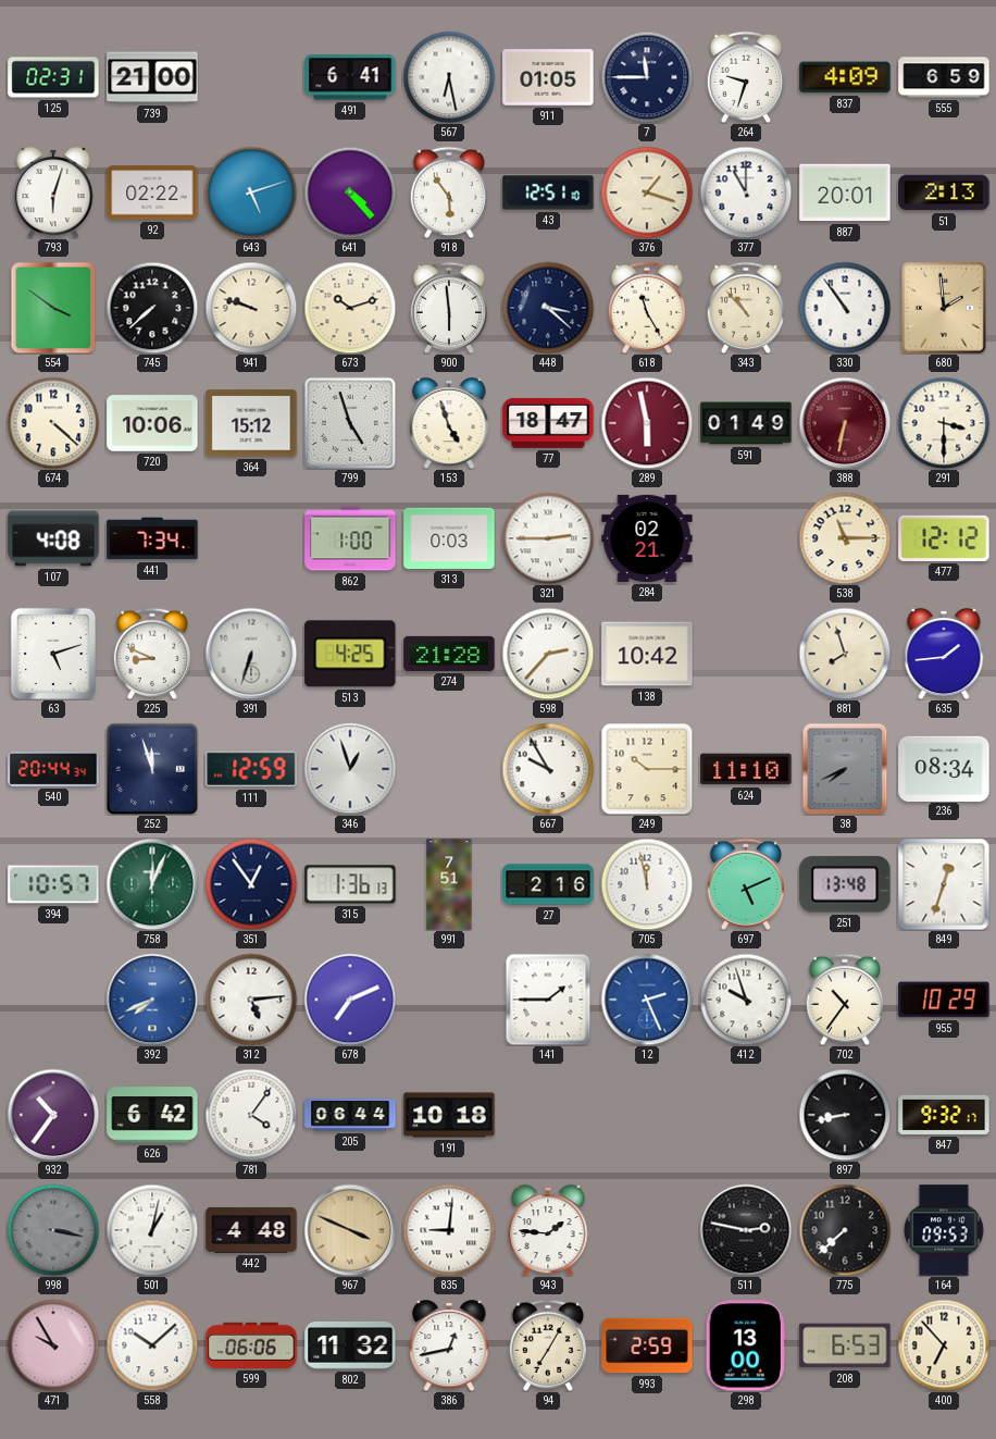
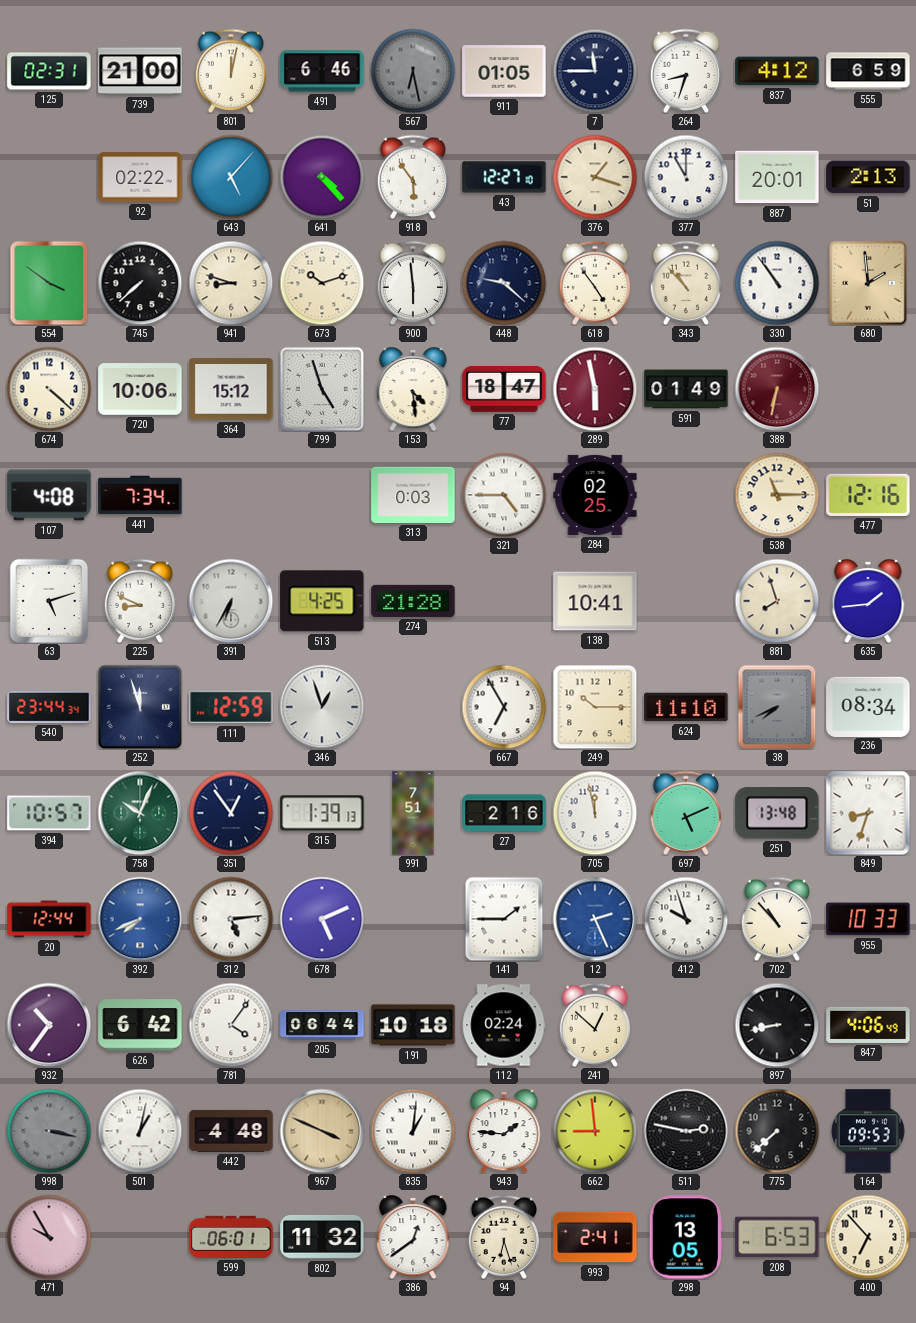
801: none -> 12:02 (230, 71)
491: 6:41 -> 6:46 (322, 71)
567 dial: white -> grey (413, 71)
264: 9:33 -> 8:33 (685, 71)
837: 4:09 -> 4:12 (777, 71)
793: 6:03 -> none (53, 193)
643: 5:12 -> 5:07 (231, 177)
43: 12:51 -> 12:27 (504, 177)
941: 9:48 -> 8:48 (231, 283)
448: 3:22 -> 9:22 (504, 283)
618: 11:25 -> 4:54 (594, 283)
153: 4:57 -> 4:29 (413, 389)
291: 3:30 -> none (944, 423)
862: 1:00 -> none (350, 538)
321: 2:45 -> 4:45 (504, 495)
284: 02:21 -> 02:25 (595, 495)
477: 12:12 -> 12:16 (868, 495)
391: 6:33 -> 6:35 (231, 601)
598: 2:37 -> none (548, 654)
138: 10:42 -> 10:41 (595, 601)
540: 20:44 -> 23:44 (49, 707)
667: 9:55 -> 6:55 (504, 707)
758: 12:04 -> 10:04 (140, 813)
315: 1:36 -> 1:39 (322, 813)
849: 12:33 -> 8:33 (868, 813)
20: none -> 12:44 (49, 919)
678: 7:11 -> 5:11 (322, 919)
702: 10:36 -> 10:53 (776, 919)
955: 10:29 -> 10:33 (868, 919)
112: none -> 02:24 (504, 1025)
241: none -> 12:52 (594, 1025)
847: 9:32 -> 4:06 (868, 1025)
835: 9:01 -> 1:01 (413, 1131)
662: none -> 8:59 (595, 1131)
558: 10:08 -> none (152, 1345)
599: 06:06 -> 06:01 (231, 1237)
386: 12:43 -> 12:39 (413, 1237)
94: 7:05 -> 6:27 (503, 1237)
993: 2:59 -> 2:41 (595, 1237)
298: 13:00 -> 13:05 (686, 1237)
